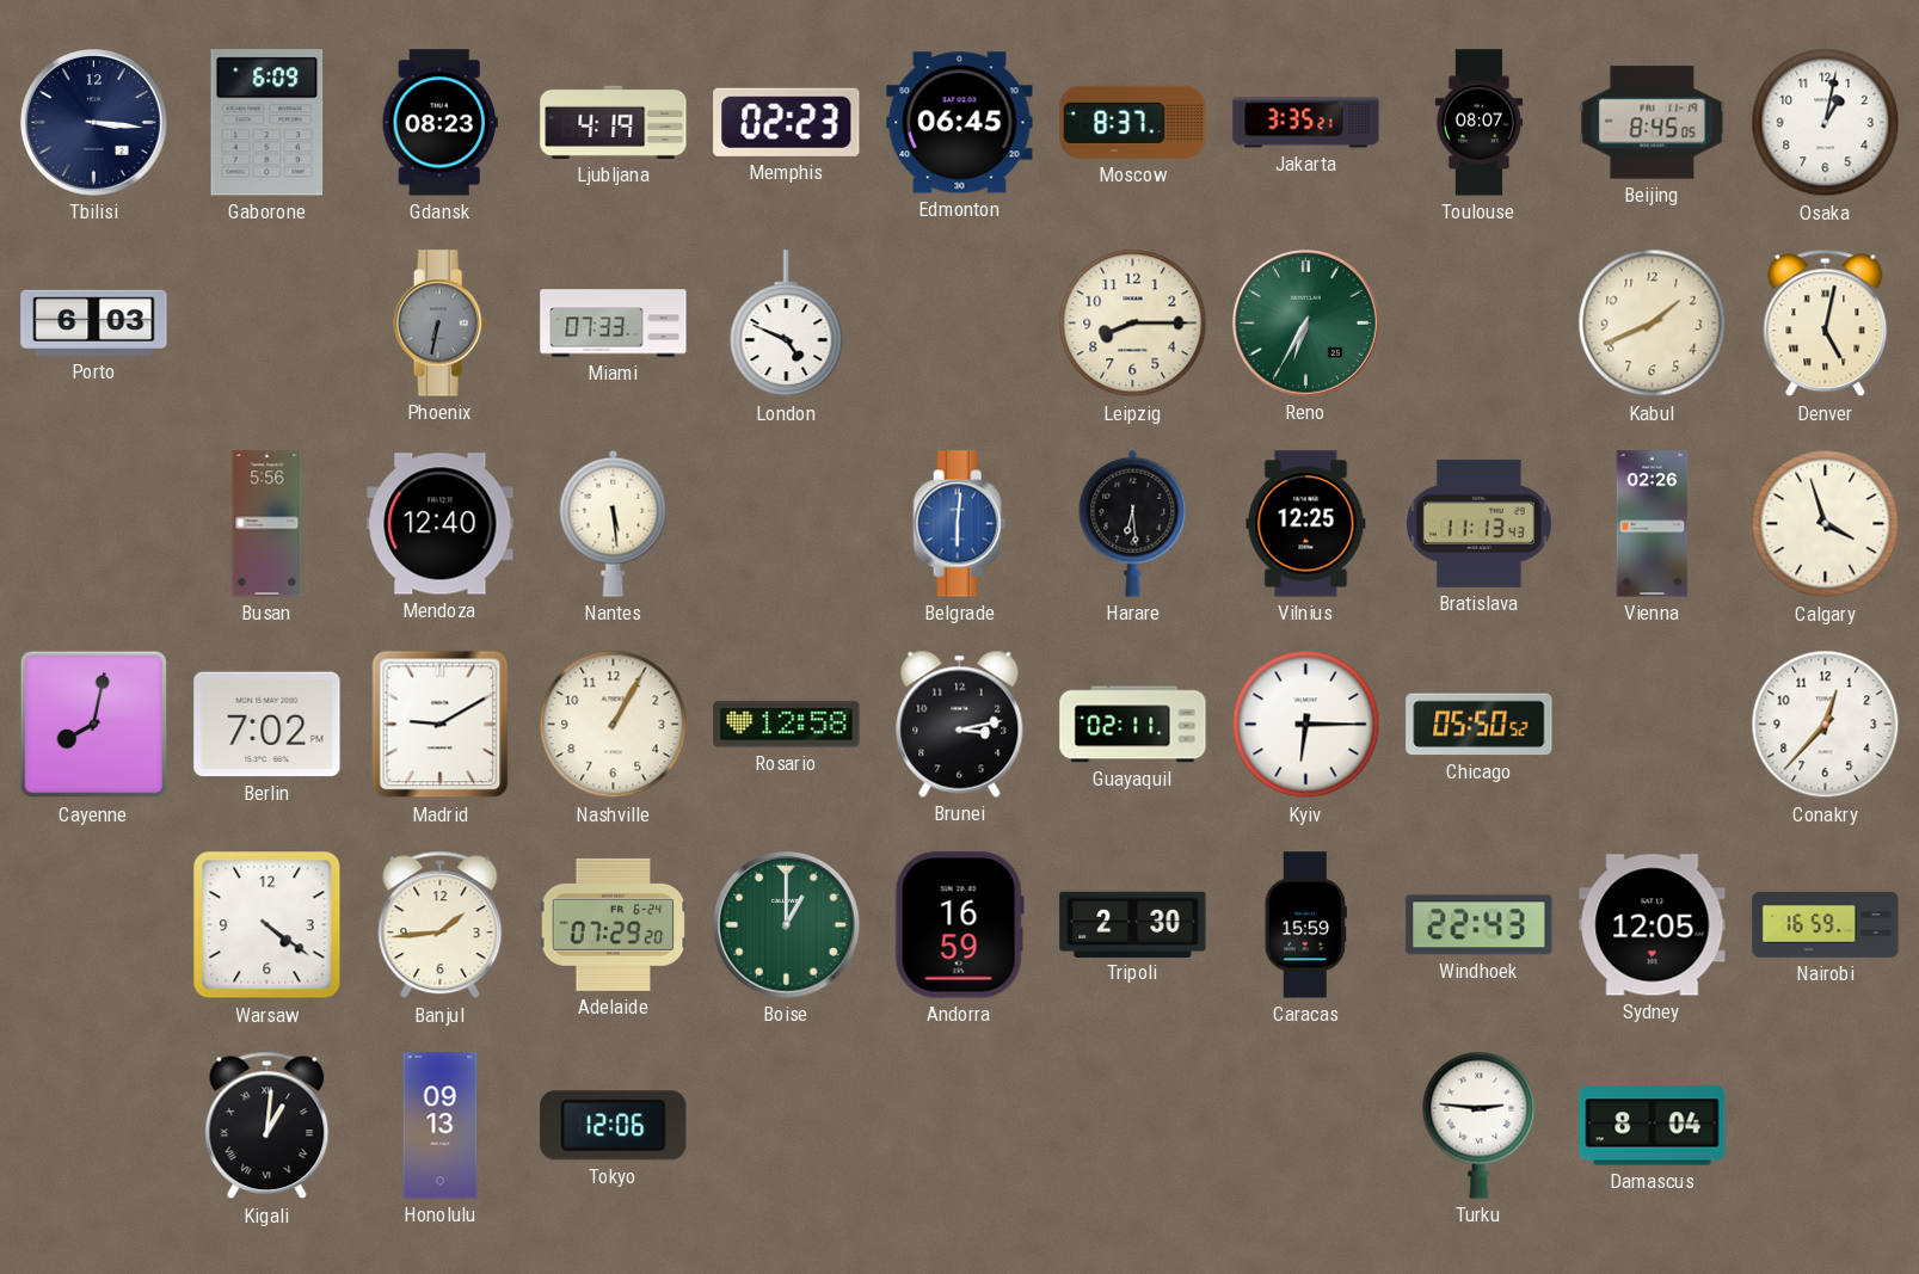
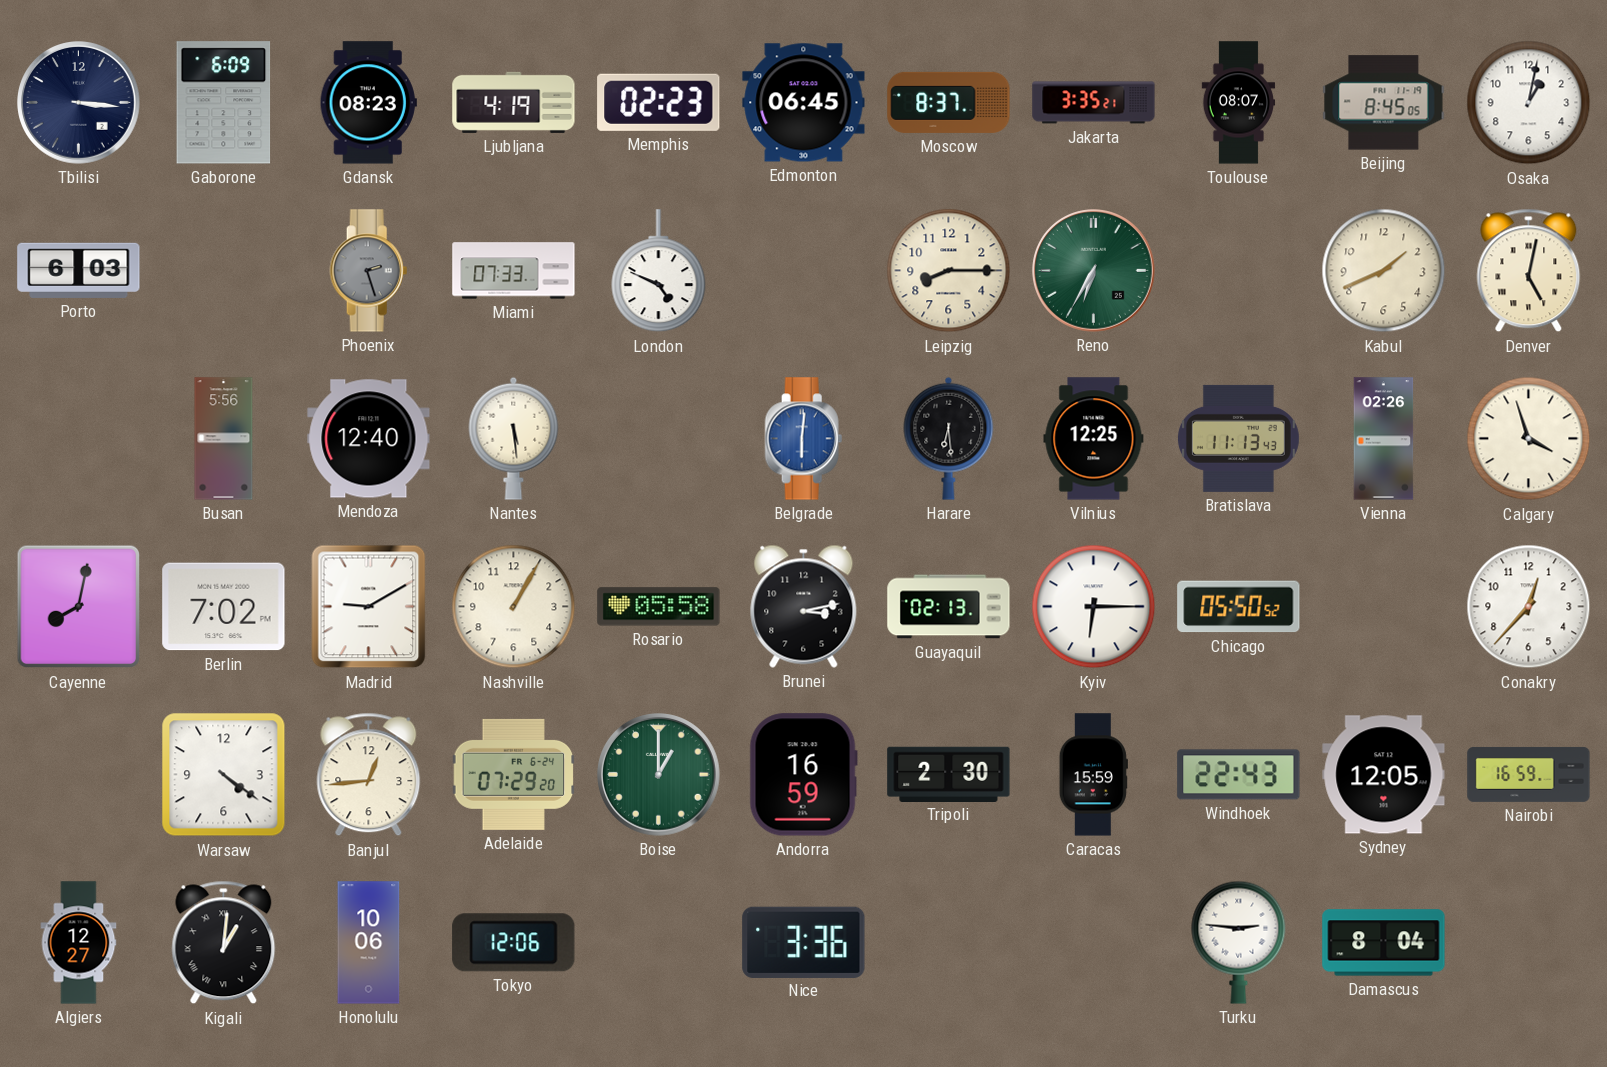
Phoenix: 6:32 -> 2:27 (369, 271)
Rosario: 12:58 -> 05:58 (659, 607)
Guayaquil: 02:11 -> 02:13 (949, 607)
Banjul: 1:44 -> 12:44 (369, 775)
Algiers: none -> 12:27 (79, 943)
Honolulu: 09:13 -> 10:06 (369, 943)
Nice: none -> 3:36 (804, 942)
